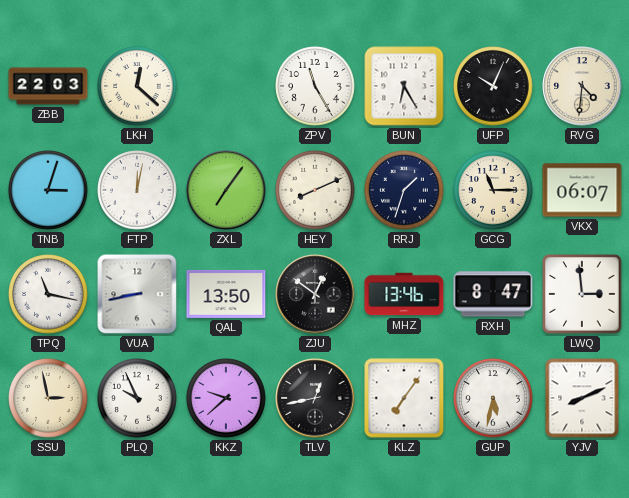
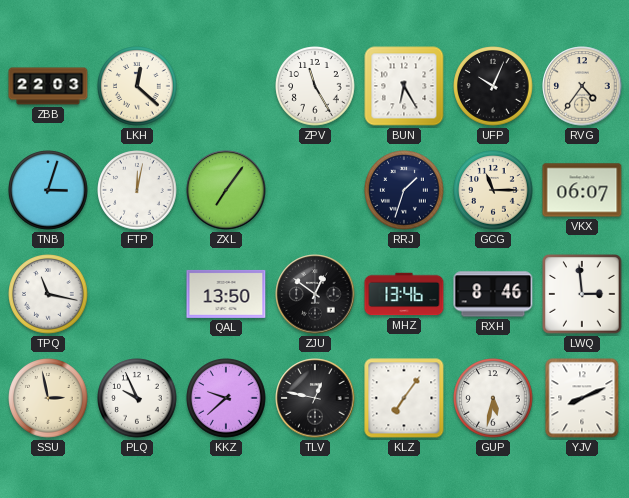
RVG: 4:31 -> 4:36 (582, 86)
HEY: 8:11 -> none (315, 190)
VUA: 8:43 -> none (137, 294)
RXH: 8:47 -> 8:46 (493, 294)
TLV: 12:43 -> 12:47 (315, 398)
